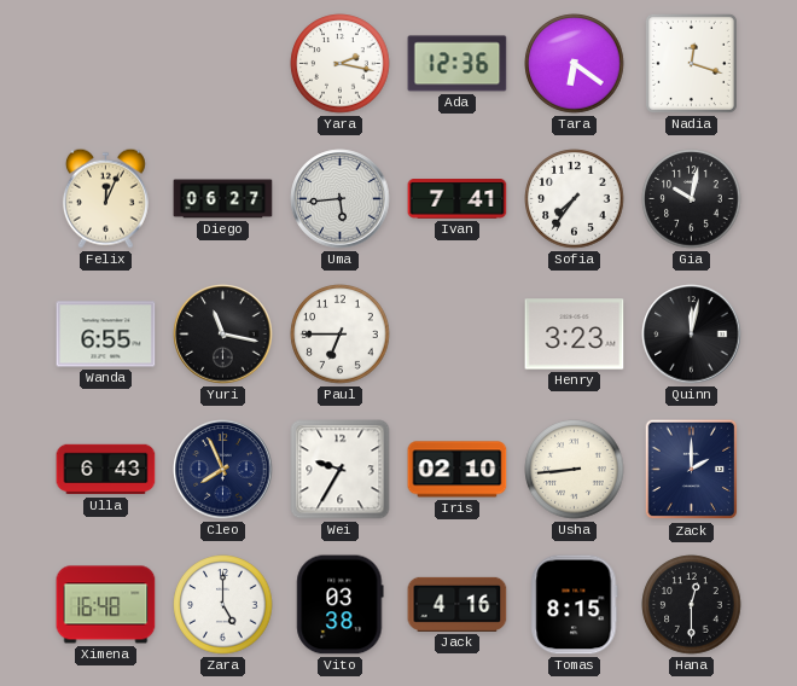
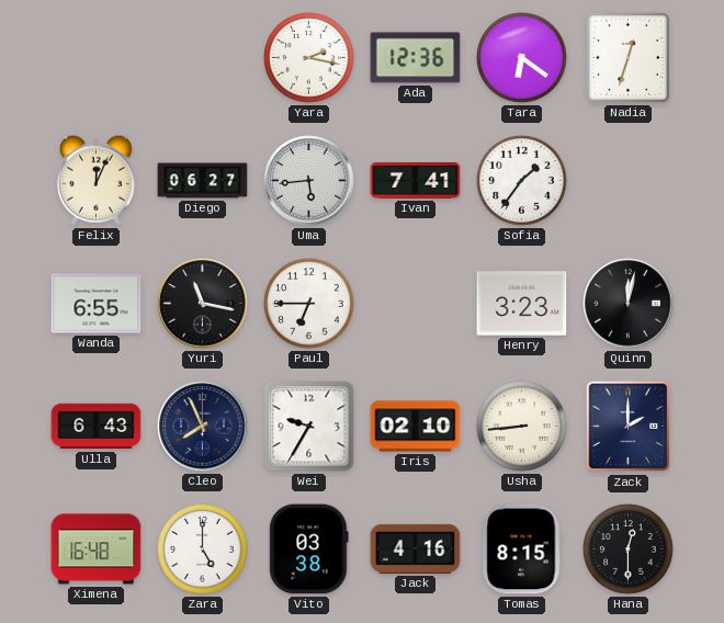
Nadia: 12:18 -> 12:33 (627, 57)
Sofia: 7:36 -> 1:36 (522, 181)
Gia: 10:02 -> none (692, 199)
